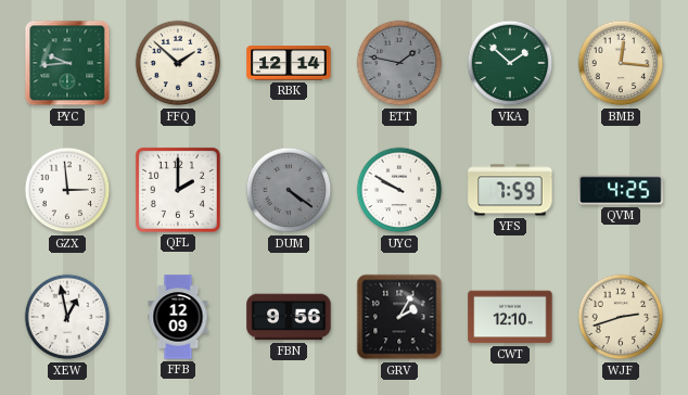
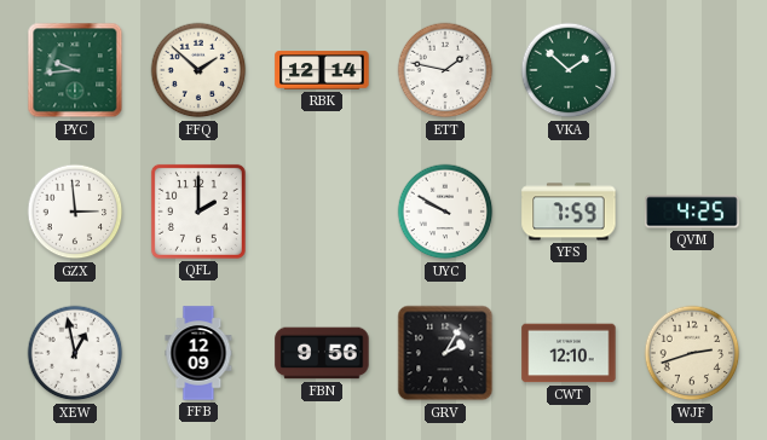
ETT dial: grey -> white (445, 70)
BMB: 12:16 -> none (621, 63)
DUM: 4:21 -> none (289, 190)
